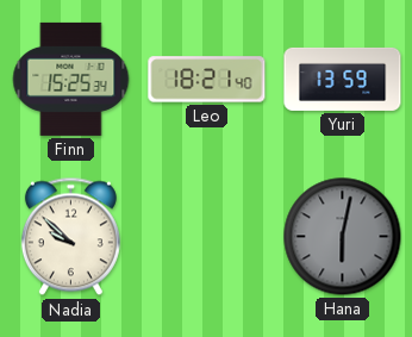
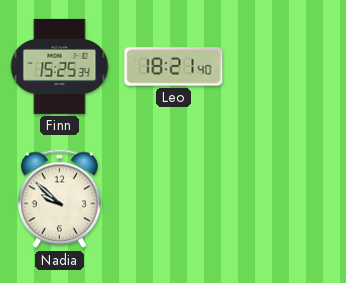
Yuri: 13:59 -> none (343, 79)
Hana: 6:02 -> none (343, 237)
